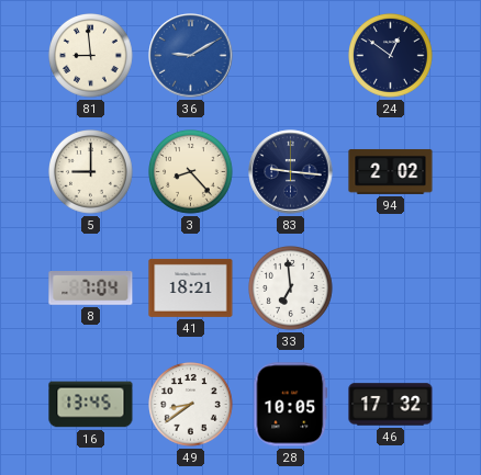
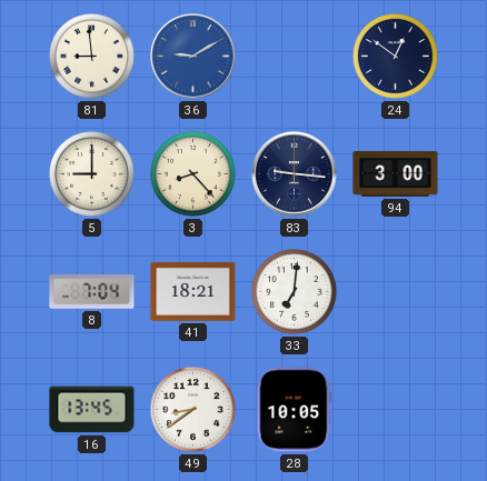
94: 2:02 -> 3:00 (396, 173)
33: 6:59 -> 7:01 (295, 292)
46: 17:32 -> none (391, 405)
